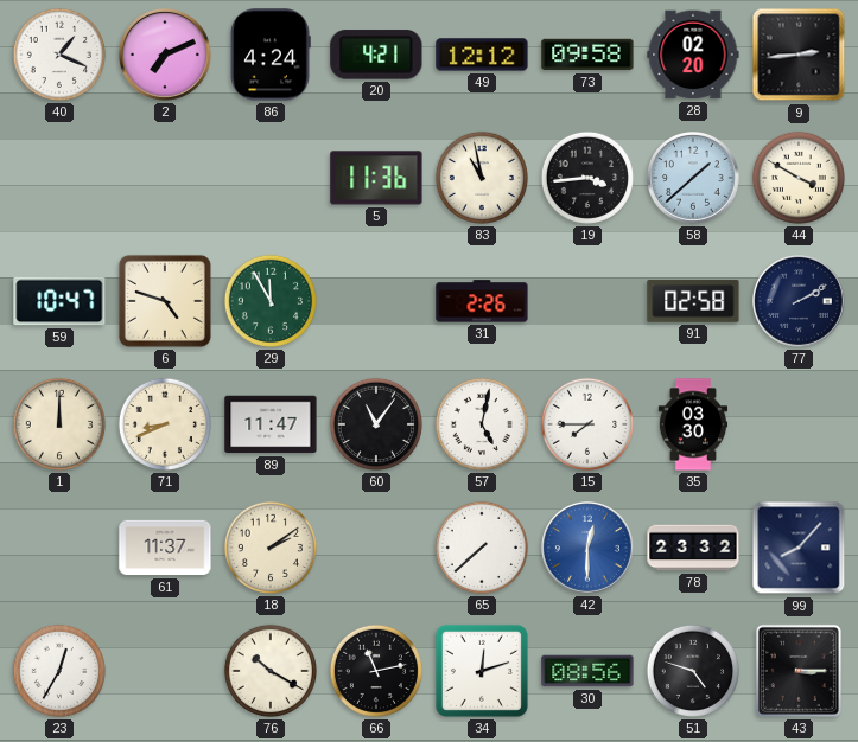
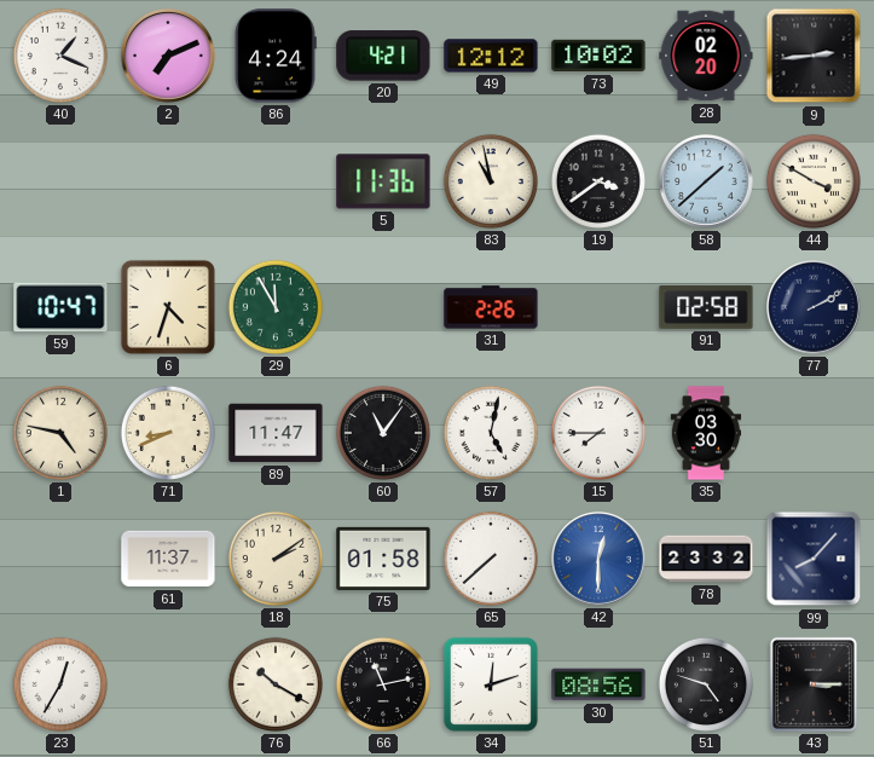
73: 09:58 -> 10:02 (598, 56)
19: 3:44 -> 3:39 (598, 181)
6: 4:48 -> 4:33 (168, 307)
1: 12:00 -> 4:47 (60, 433)
75: none -> 01:58 (383, 559)
